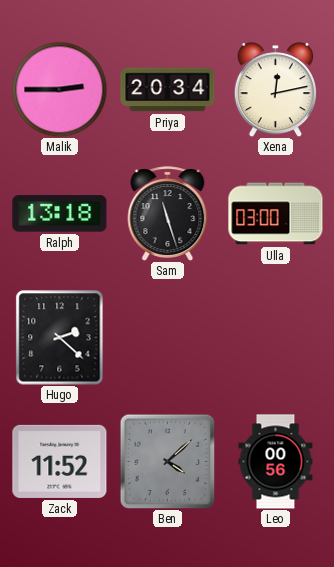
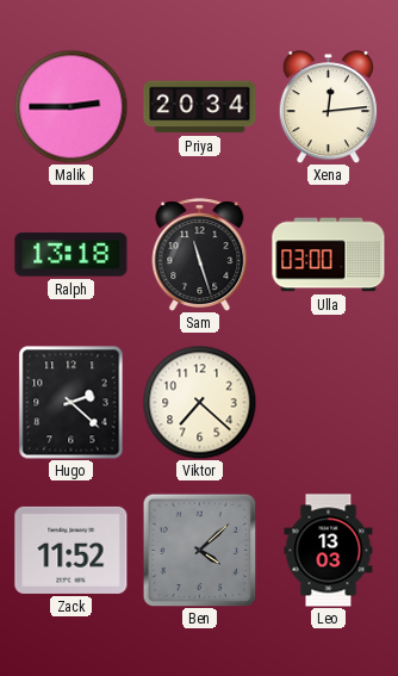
Xena: 12:13 -> 12:14 (328, 107)
Viktor: none -> 7:22 (199, 402)
Leo: 00:56 -> 13:03 (329, 551)
